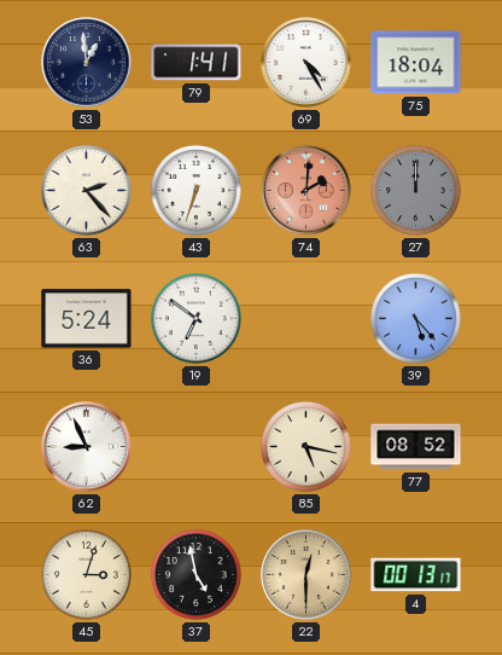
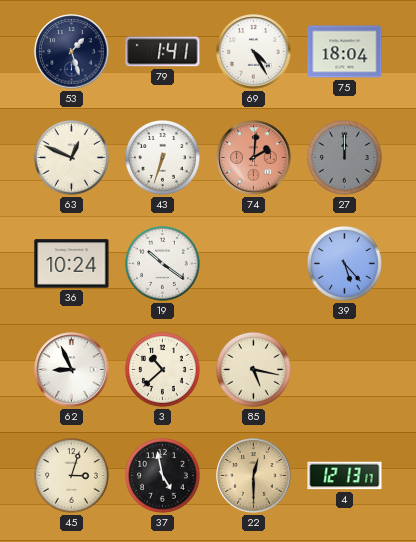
53: 12:59 -> 1:27 (72, 52)
63: 2:23 -> 12:49 (72, 158)
36: 5:24 -> 10:24 (72, 264)
19: 6:51 -> 10:21 (163, 264)
3: none -> 10:38 (163, 370)
77: 08:52 -> none (416, 447)
4: 00:13 -> 12:13 (345, 476)
